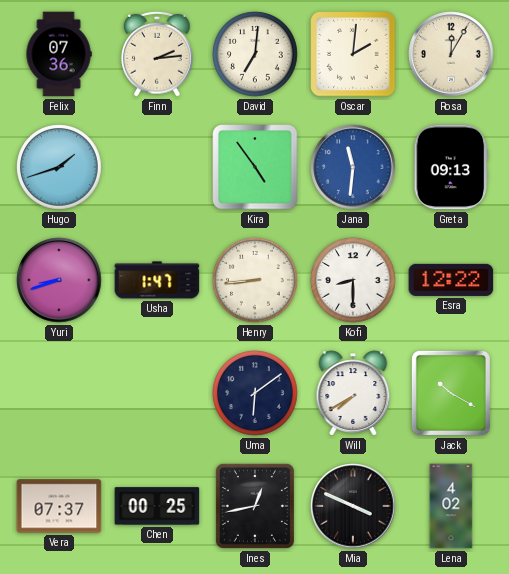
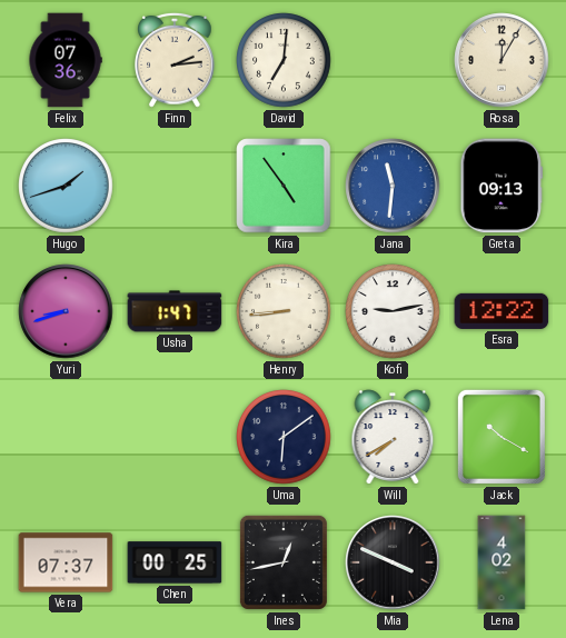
Oscar: 2:01 -> none (353, 54)
Kofi: 8:30 -> 9:13 (393, 311)
